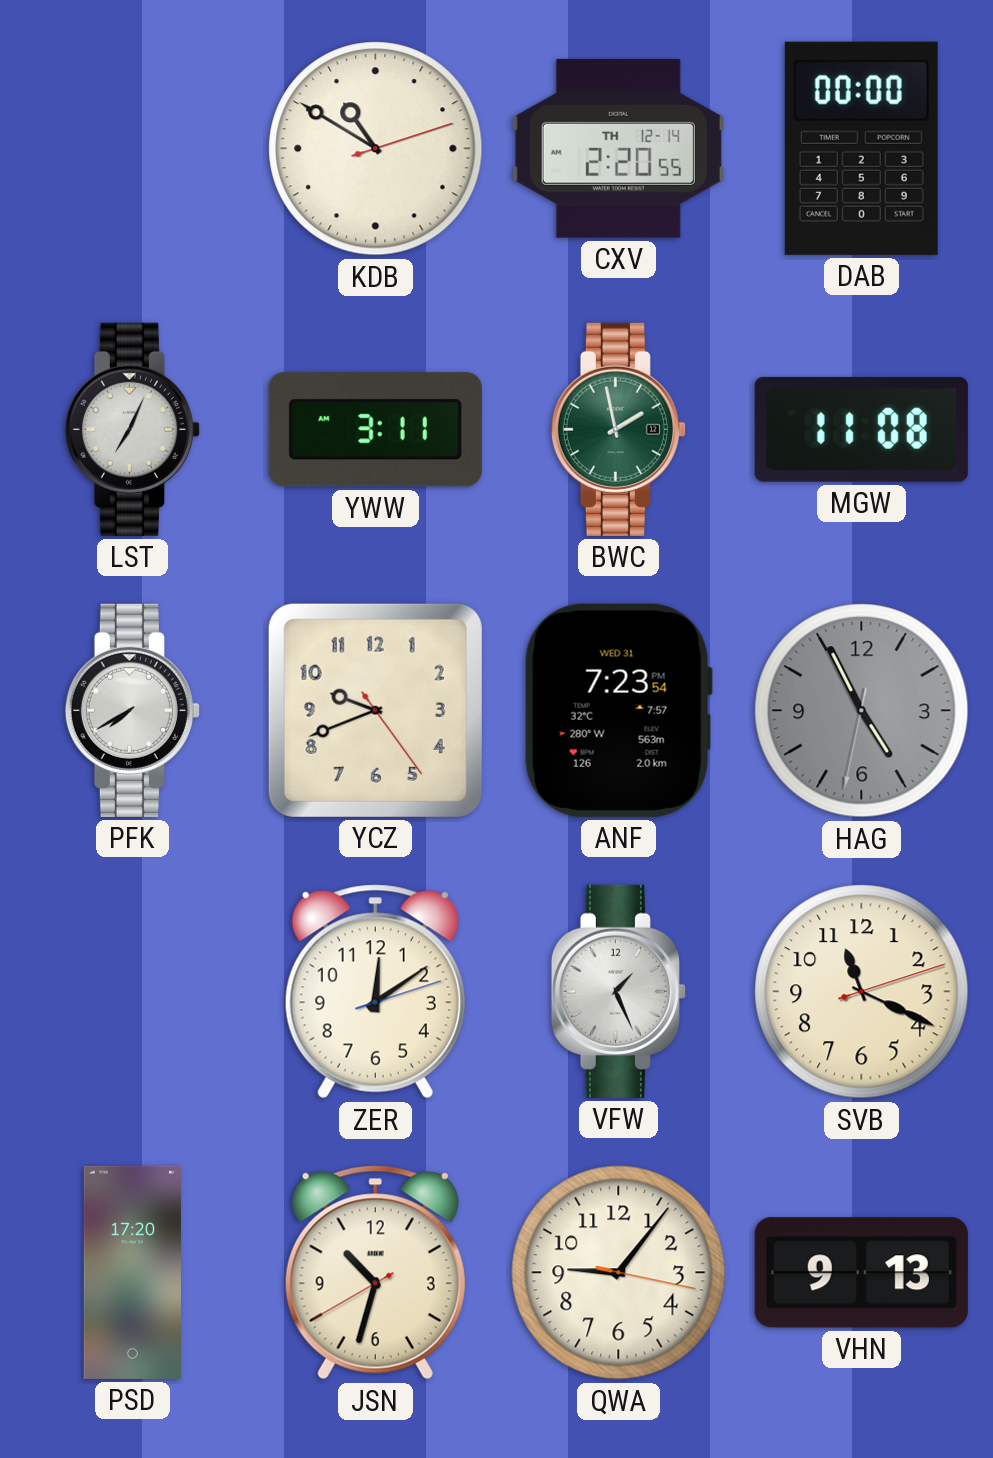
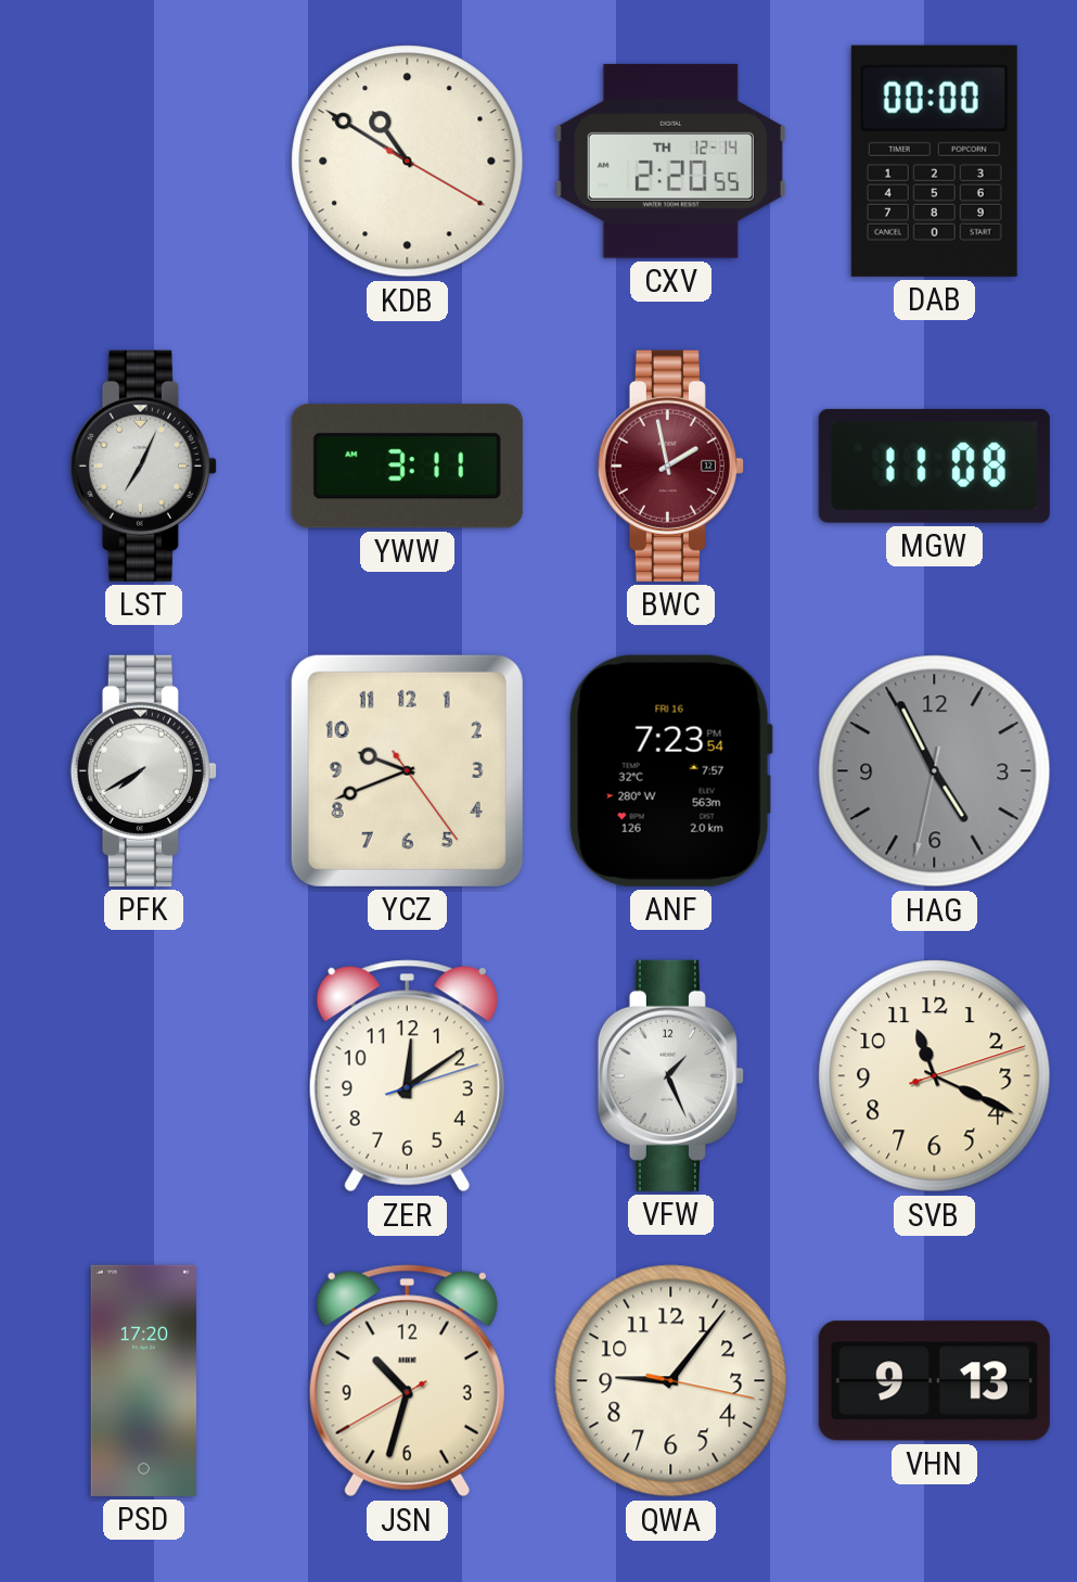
KDB: 10:50:12 -> 10:50:20 (408, 162)
BWC dial: green -> burgundy (670, 465)
ANF date: WED 31 -> FRI 16 (670, 770)
